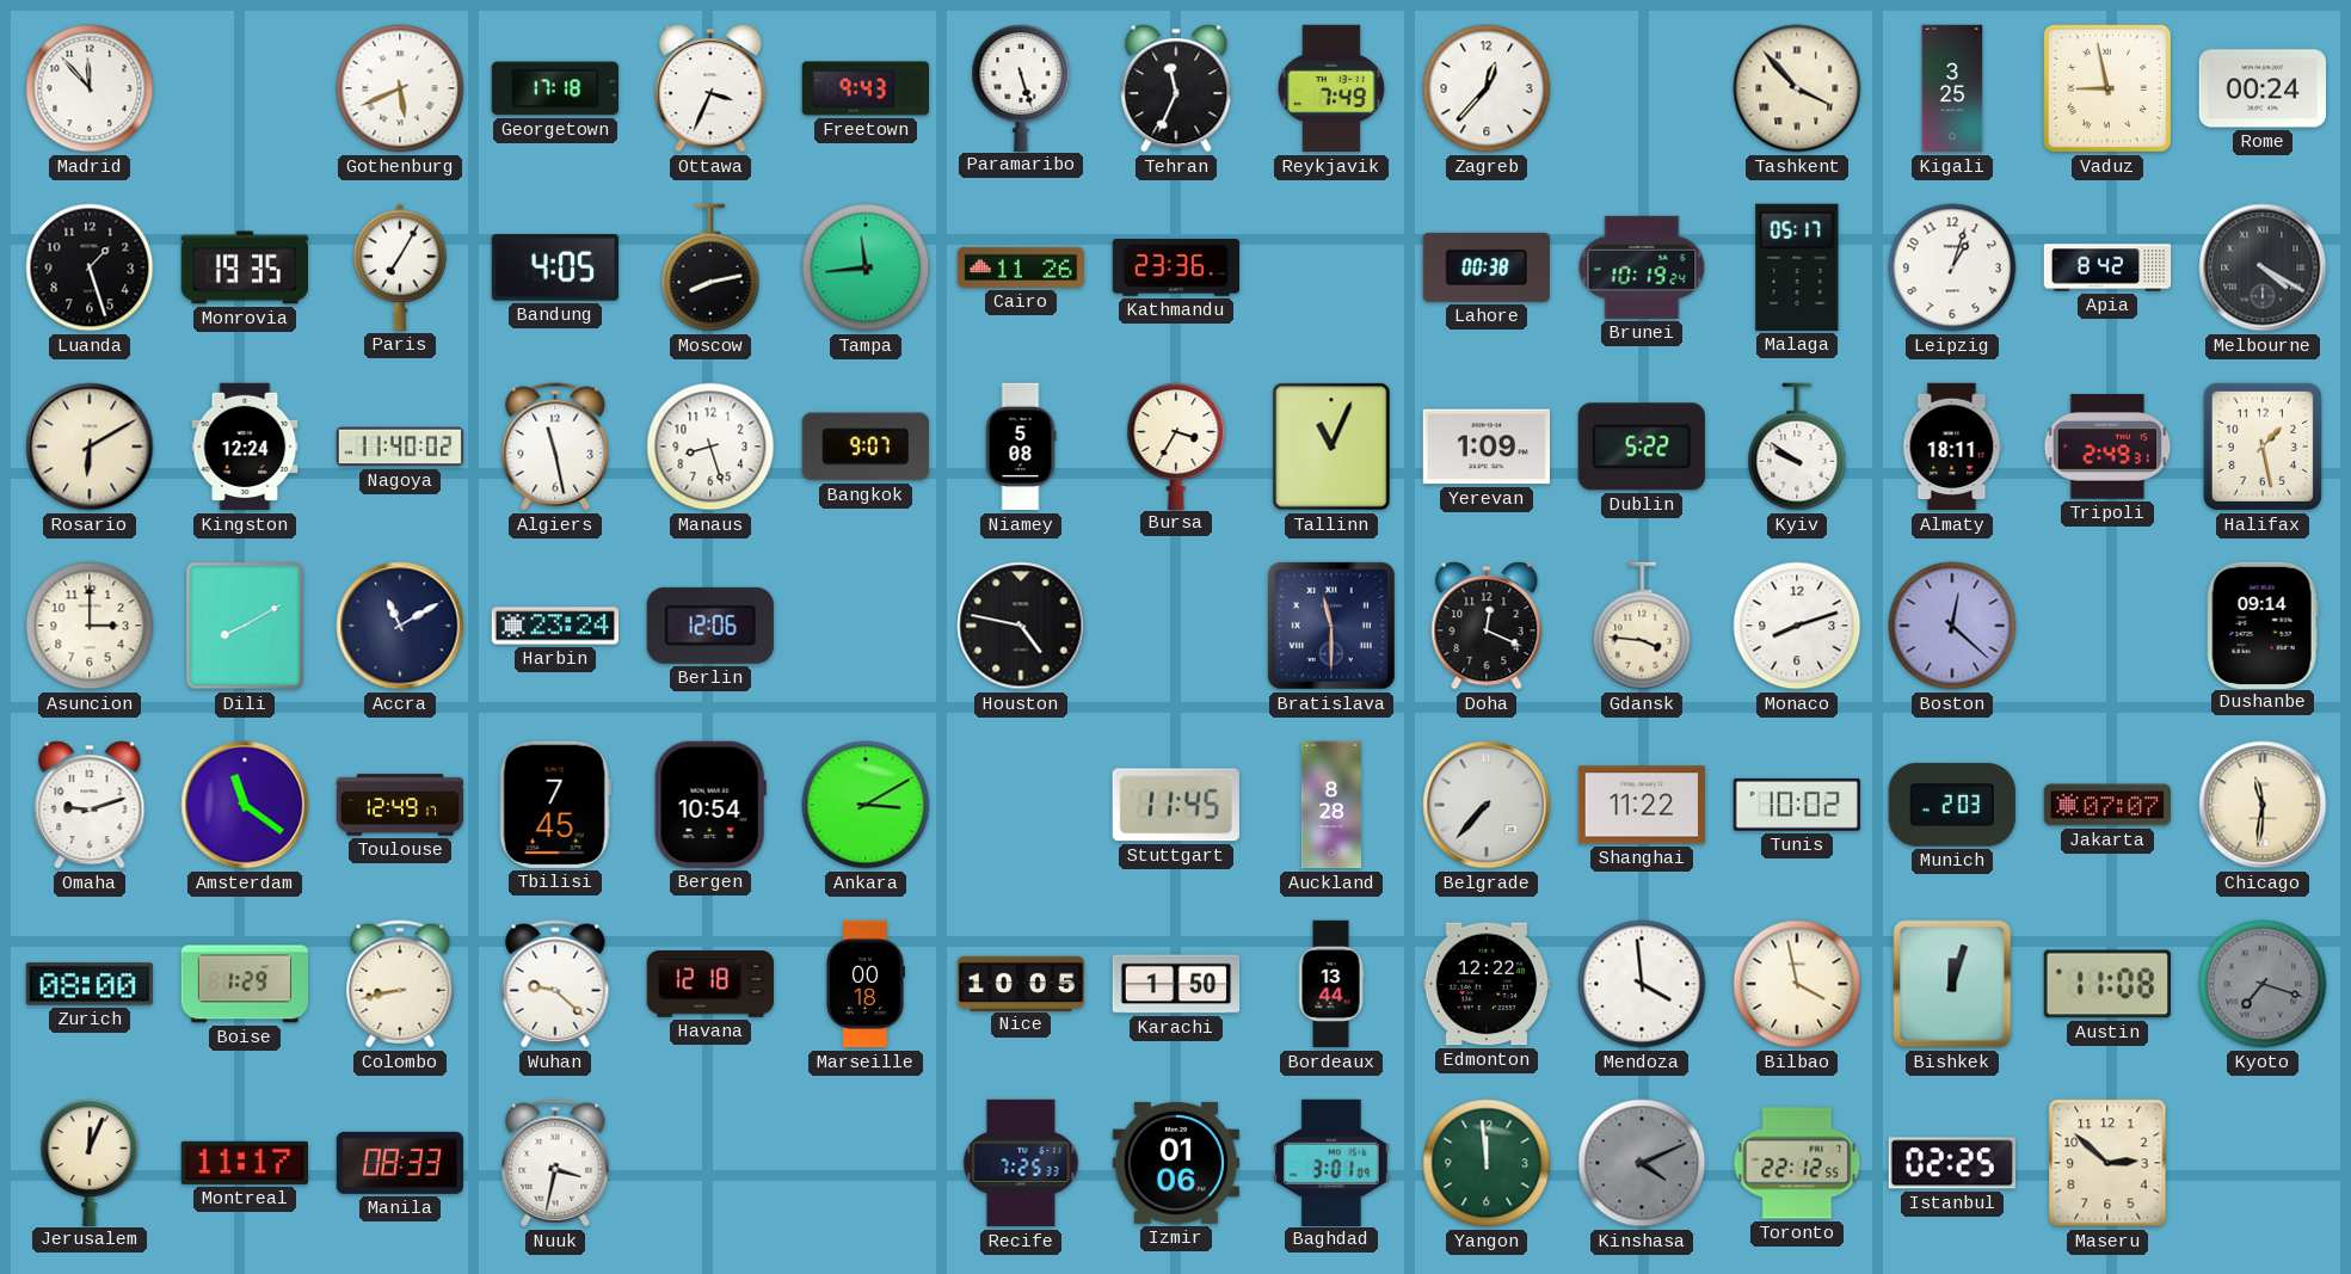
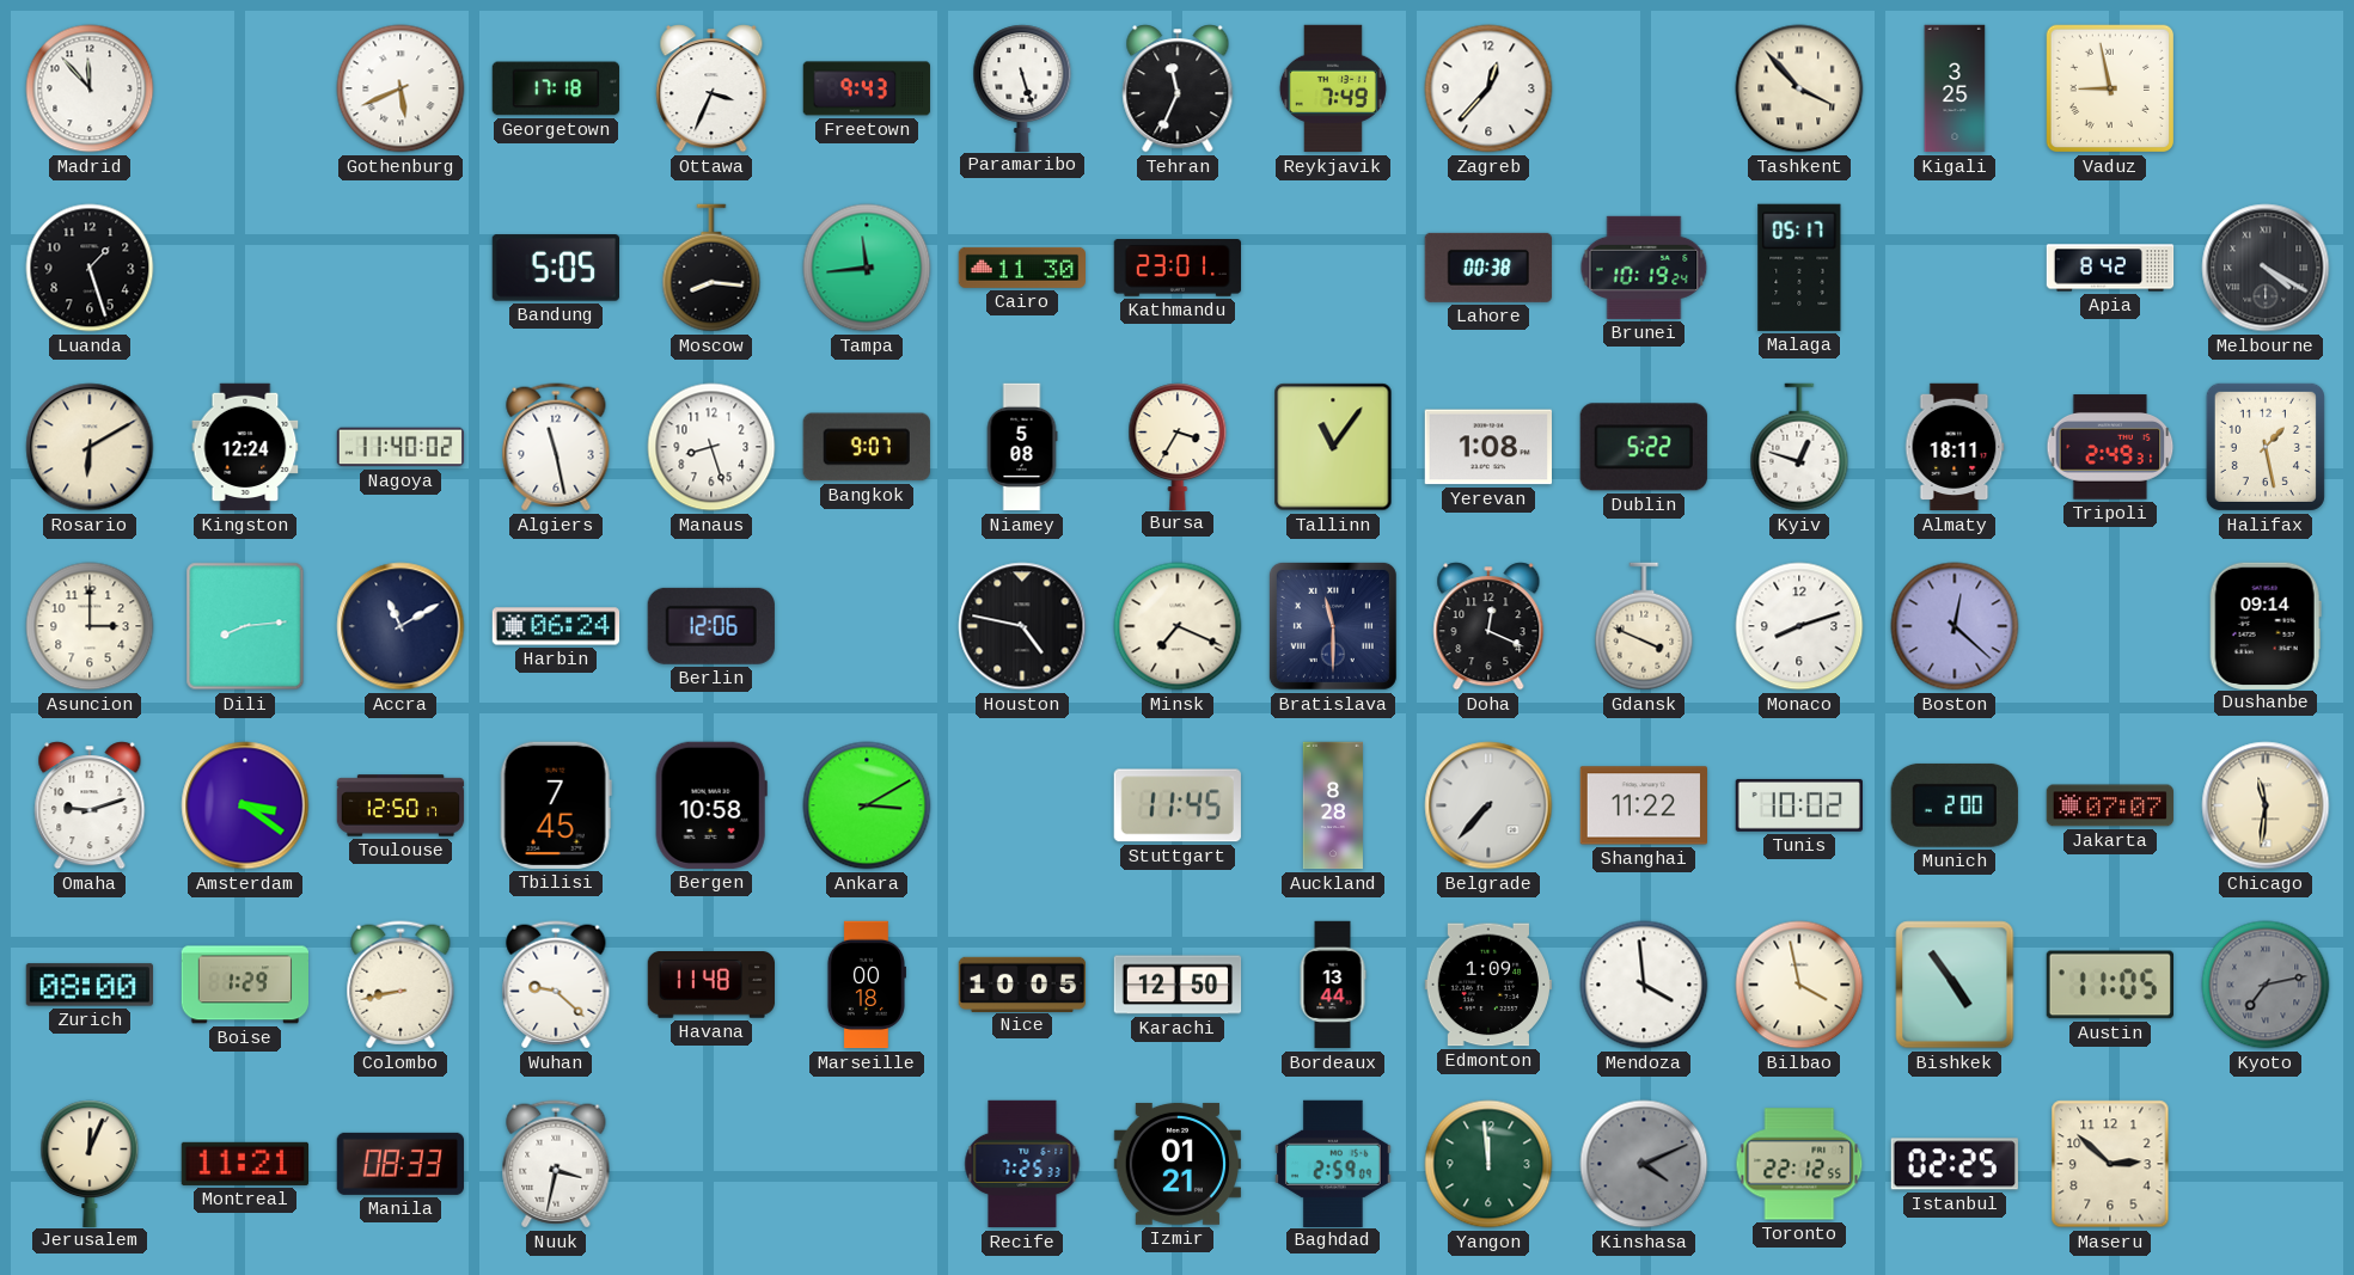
Rome: 00:24 -> none (2261, 88)
Monrovia: 19:35 -> none (244, 267)
Paris: 7:05 -> none (400, 267)
Bandung: 4:05 -> 5:05 (555, 268)
Moscow: 8:13 -> 8:16 (711, 268)
Cairo: 11:26 -> 11:30 (1021, 268)
Kathmandu: 23:36 -> 23:01 (1176, 269)
Leipzig: 1:03 -> none (1952, 267)
Tallinn: 11:04 -> 11:06 (1333, 447)
Yerevan: 1:09 -> 1:08 (1487, 447)
Kyiv: 9:51 -> 12:48 (1799, 447)
Dili: 8:10 -> 8:14 (245, 626)
Harbin: 23:24 -> 06:24 (556, 626)
Minsk: none -> 7:19 (1178, 626)
Gdansk: 3:46 -> 3:49 (1644, 626)
Amsterdam: 11:21 -> 3:21 (245, 805)
Toulouse: 12:49 -> 12:50 (401, 805)
Bergen: 10:54 -> 10:58 (711, 805)
Munich: 2:03 -> 2:00 (1955, 805)
Havana: 12:18 -> 11:48 (710, 985)
Karachi: 1:50 -> 12:50 (1178, 985)
Edmonton: 12:22 -> 1:09 (1487, 985)
Bishkek: 12:03 -> 4:54 (1955, 985)
Austin: 11:08 -> 11:05 (2109, 985)
Kyoto: 7:18 -> 7:13 (2266, 985)
Montreal: 11:17 -> 11:21 (244, 1164)
Izmir: 01:06 -> 01:21 (1176, 1164)
Baghdad: 3:01 -> 2:59 (1333, 1163)
